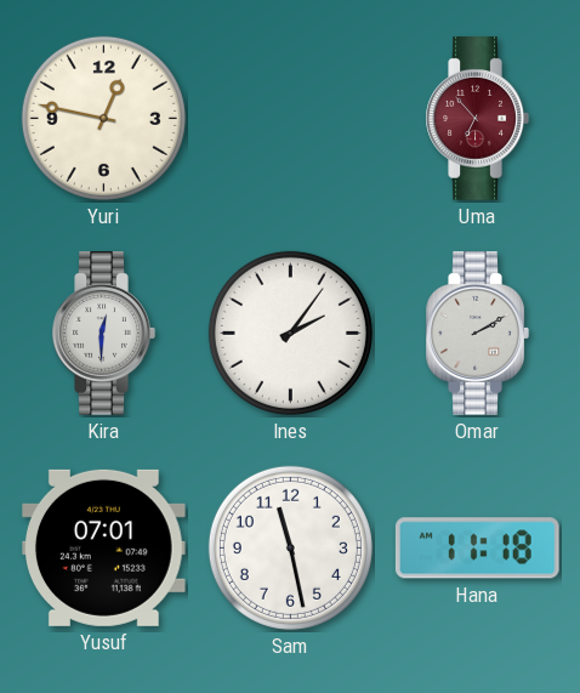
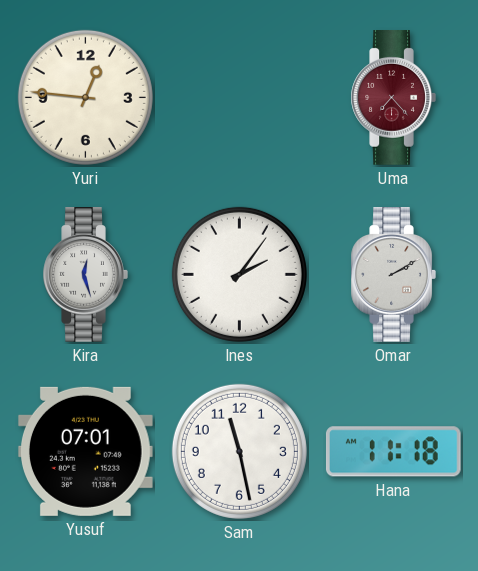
Yuri: 12:47 -> 12:46 (85, 97)
Uma: 6:53 -> 7:23 (393, 98)
Kira: 12:30 -> 12:27 (85, 275)
